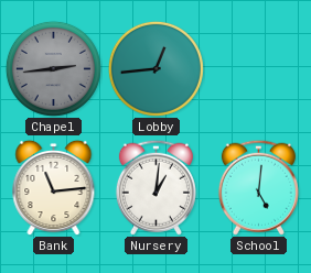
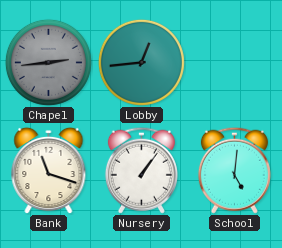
Bank: 11:14 -> 11:18 (49, 170)
Nursery: 1:01 -> 1:06 (141, 170)
